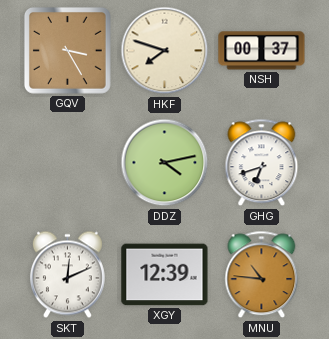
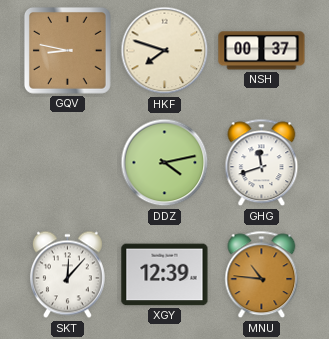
GQV: 3:25 -> 8:47 (67, 50)
GHG: 6:42 -> 11:42 (262, 163)
SKT: 12:11 -> 12:07 (67, 275)
